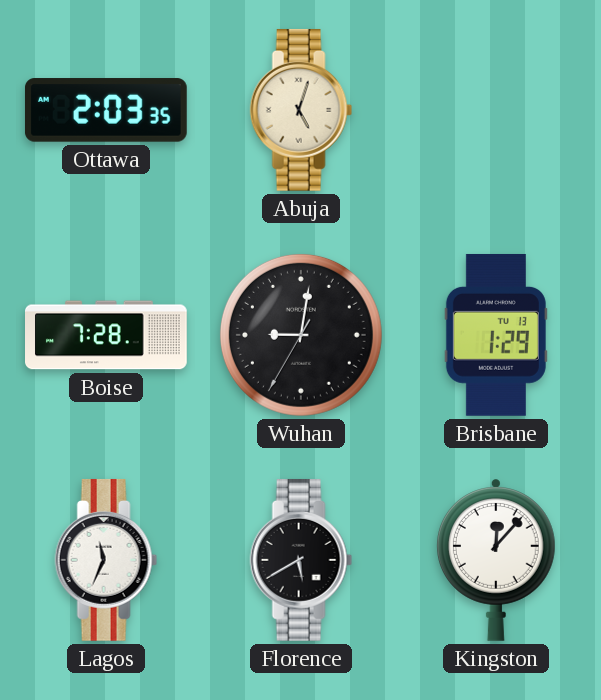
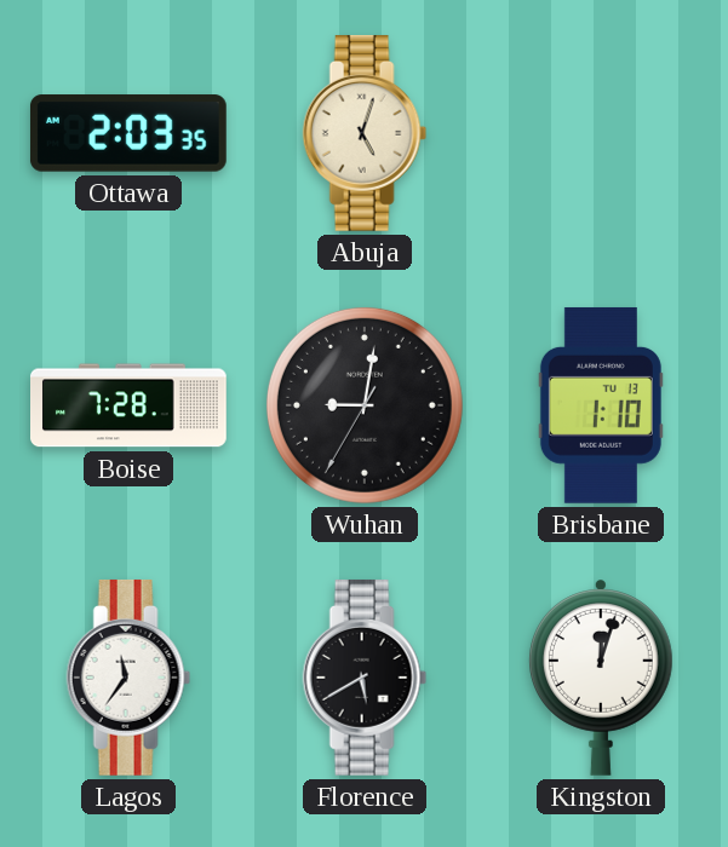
Brisbane: 1:29 -> 1:10 (601, 405)
Lagos: 11:34 -> 11:36 (128, 678)
Kingston: 12:07 -> 12:03 (601, 678)
